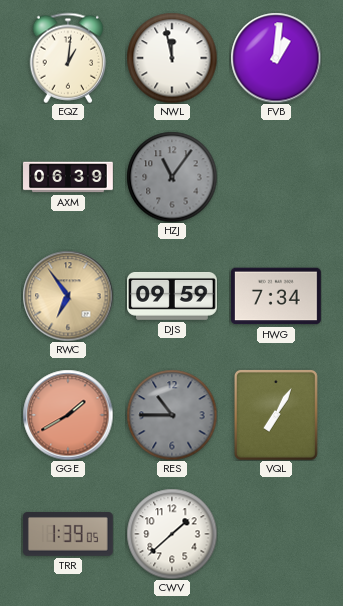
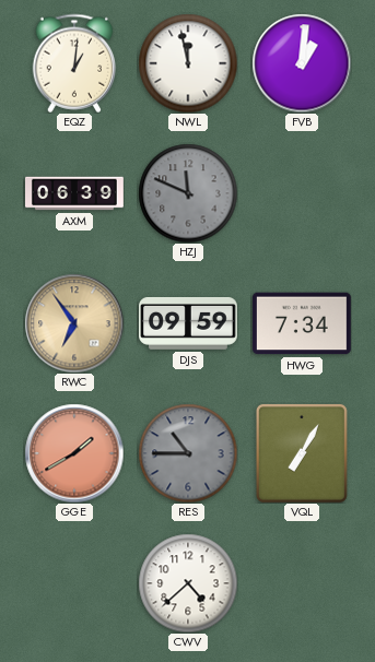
HZJ: 11:06 -> 11:49 (188, 193)
TRR: 1:39 -> none (68, 535)
CWV: 1:38 -> 4:38 (188, 583)
